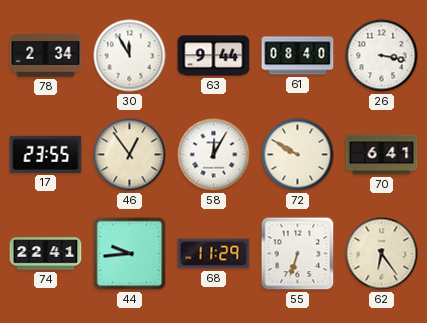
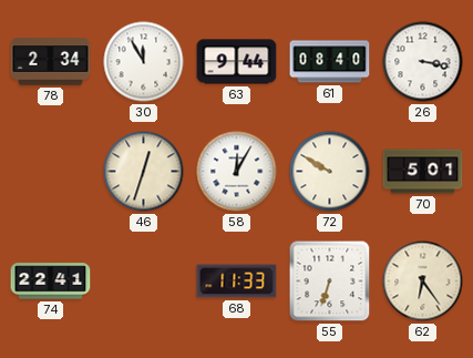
17: 23:55 -> none (46, 154)
46: 12:54 -> 12:33 (144, 172)
70: 6:41 -> 5:01 (423, 172)
44: 9:44 -> none (130, 254)
68: 11:29 -> 11:33 (237, 282)
